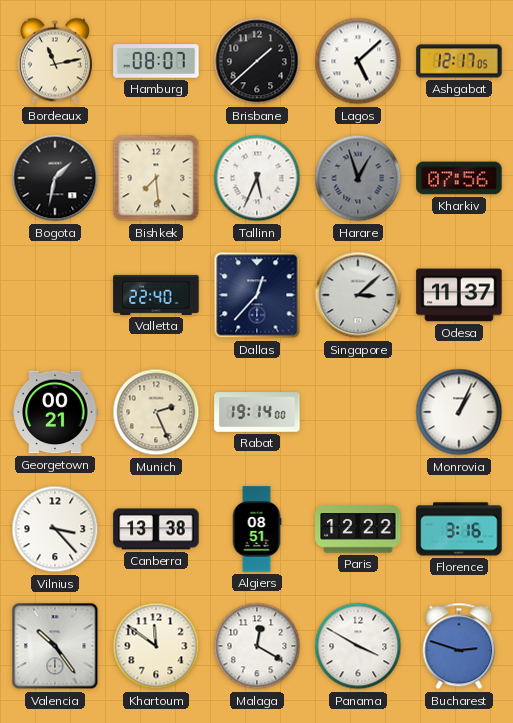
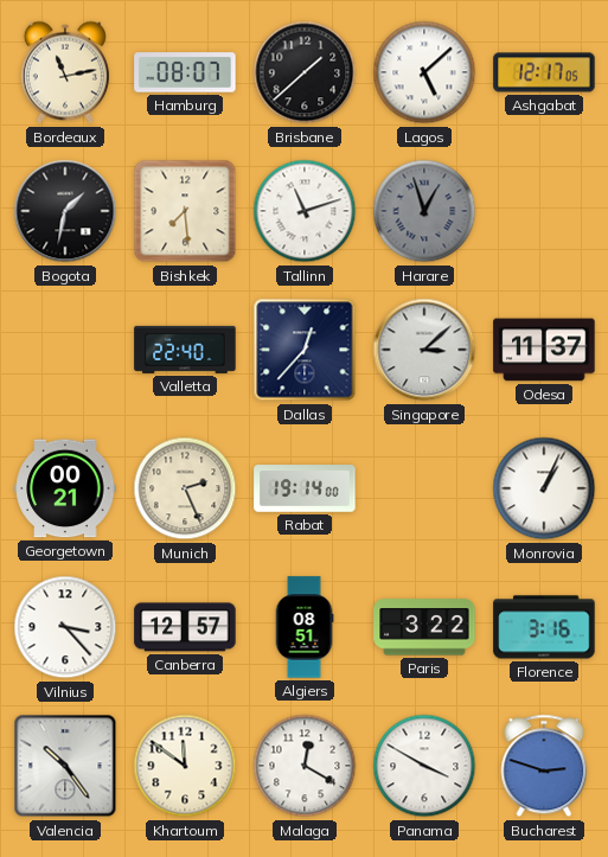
Tallinn: 5:34 -> 11:12 (305, 211)
Kharkiv: 07:56 -> none (459, 178)
Canberra: 13:38 -> 12:57 (185, 627)
Paris: 12:22 -> 3:22 (424, 627)
